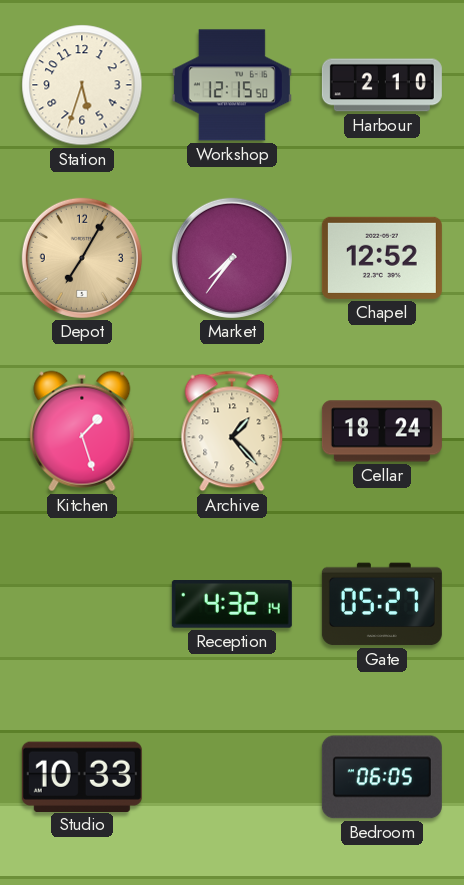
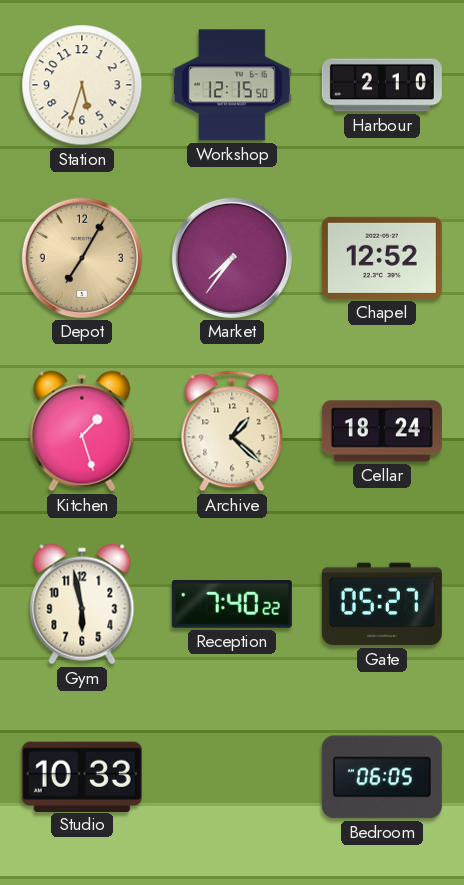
Archive: 1:23 -> 1:22 (232, 431)
Gym: none -> 5:58 (82, 604)
Reception: 4:32 -> 7:40 (232, 605)
